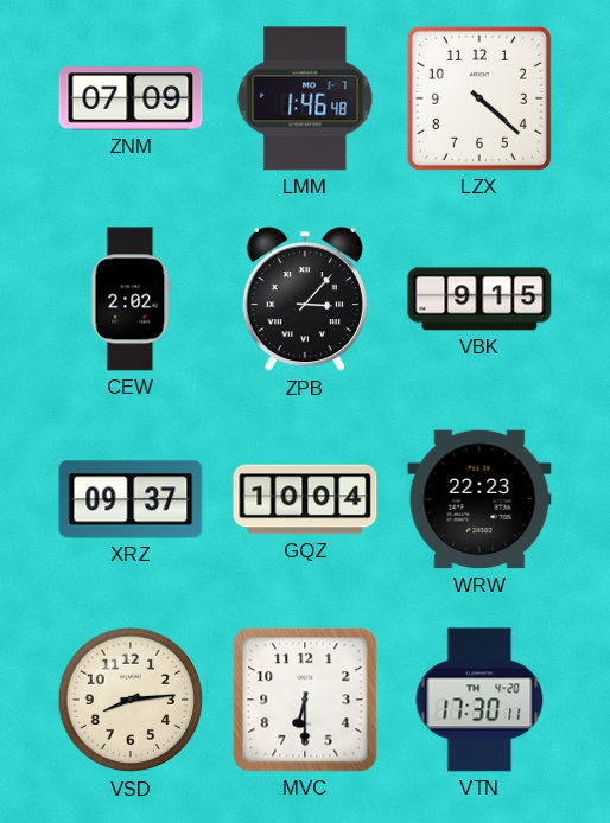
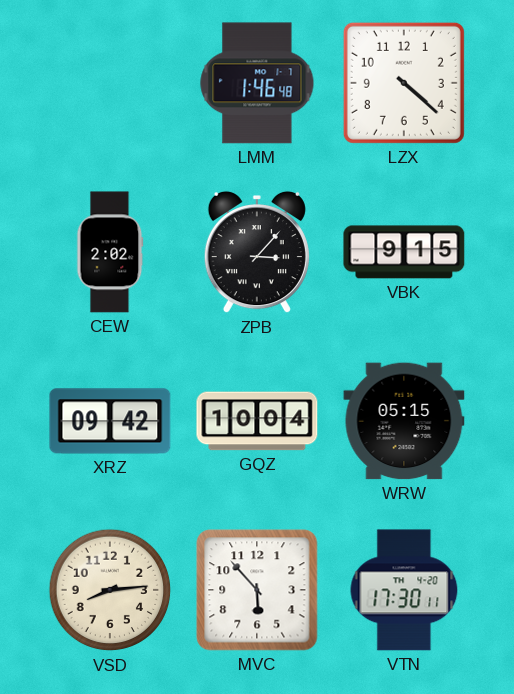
ZNM: 07:09 -> none (131, 98)
XRZ: 09:37 -> 09:42 (110, 421)
WRW: 22:23 -> 05:15 (404, 421)
MVC: 6:30 -> 5:53 (257, 590)
